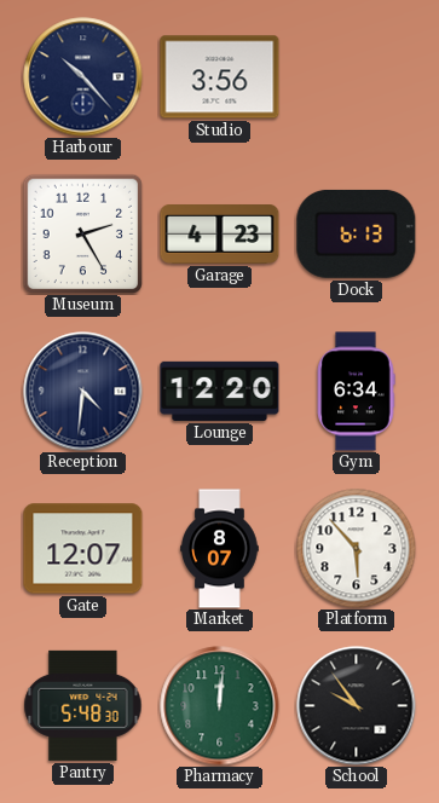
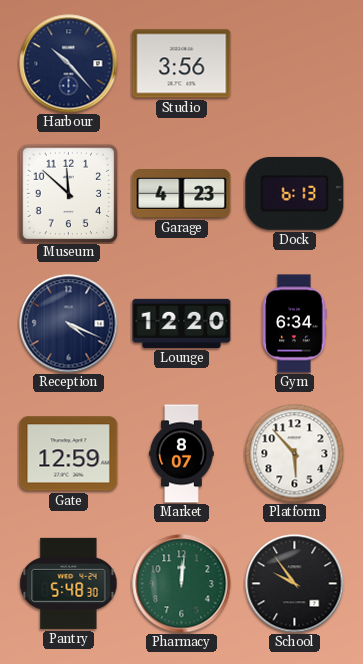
Museum: 2:25 -> 11:52 (68, 193)
Reception: 4:31 -> 4:19 (69, 324)
Gate: 12:07 -> 12:59 (69, 454)
